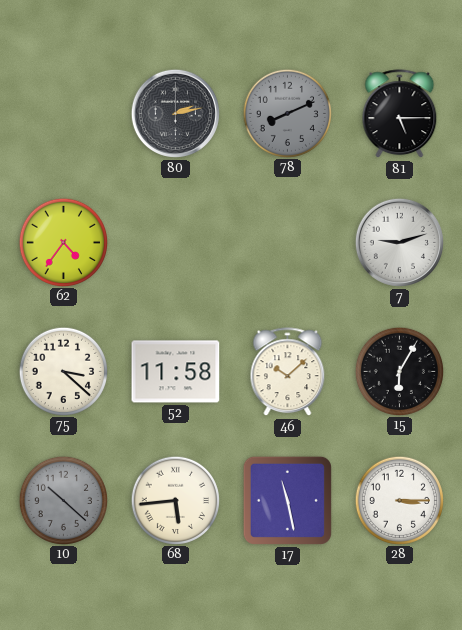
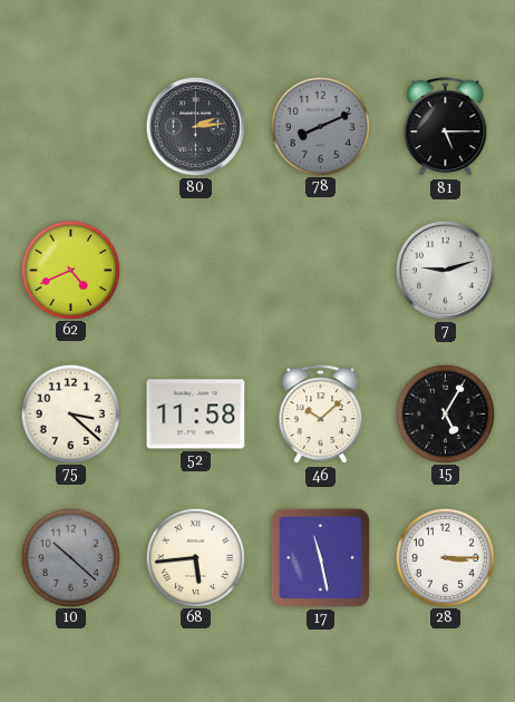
80: 2:13 -> 2:14 (195, 126)
62: 4:36 -> 4:41 (70, 270)
15: 6:05 -> 5:05 (445, 413)
